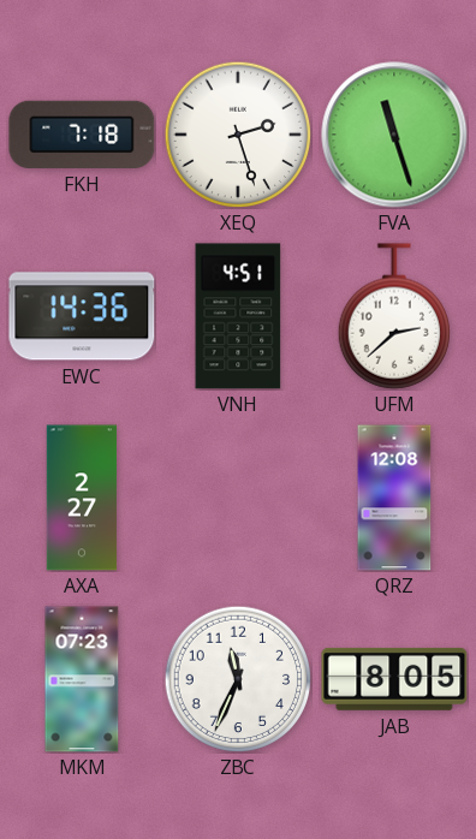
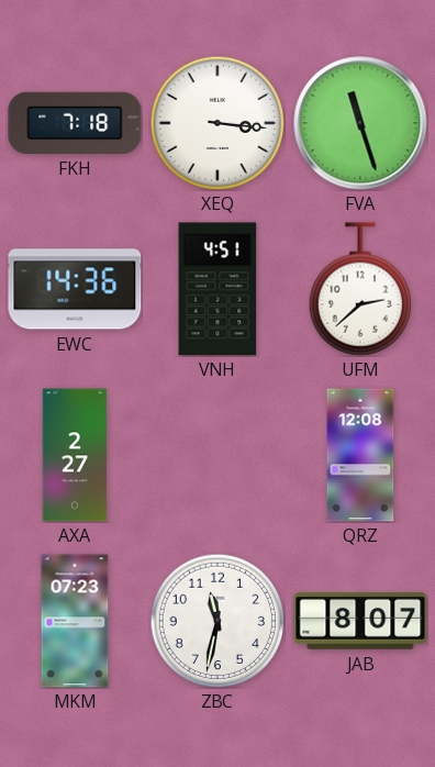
XEQ: 2:27 -> 3:16 (217, 123)
ZBC: 11:34 -> 11:32 (217, 621)
JAB: 8:05 -> 8:07 (360, 621)
